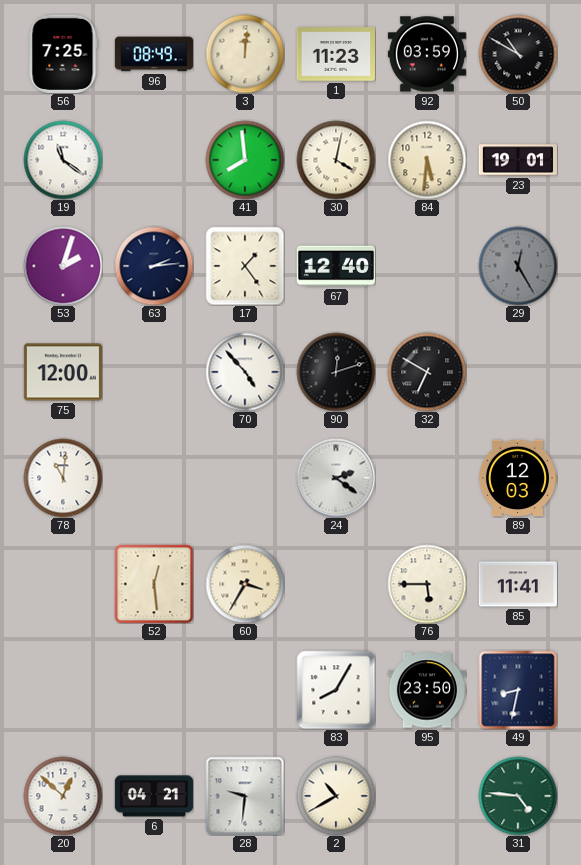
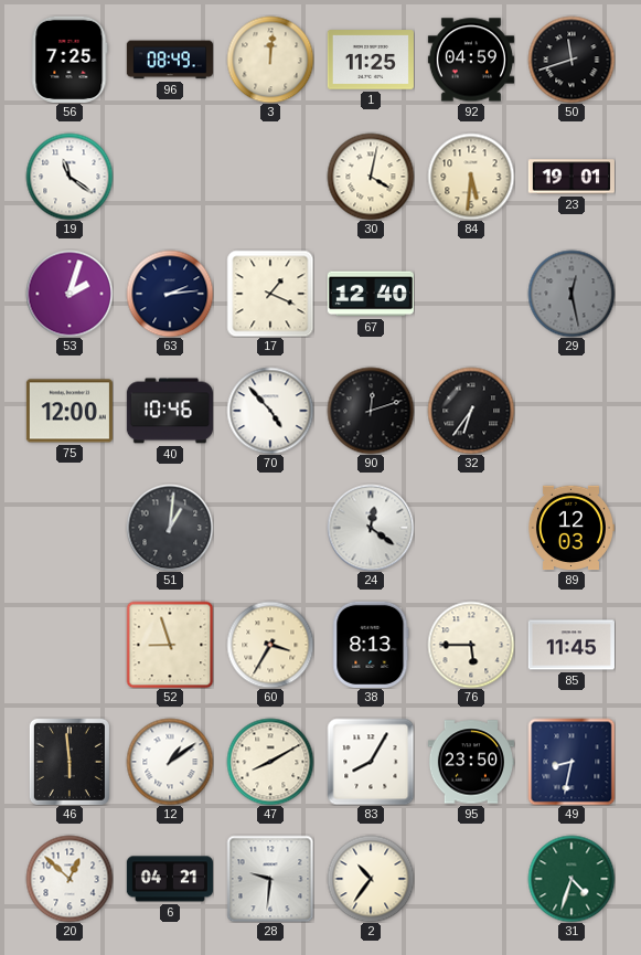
1: 11:23 -> 11:25 (371, 60)
92: 03:59 -> 04:59 (471, 60)
50: 10:50 -> 11:42 (571, 60)
41: 7:59 -> none (245, 160)
17: 1:24 -> 1:19 (270, 294)
29: 12:25 -> 12:28 (571, 294)
40: none -> 10:46 (170, 411)
32: 6:50 -> 6:36 (471, 411)
78: 11:01 -> none (63, 478)
51: none -> 1:01 (170, 528)
24: 2:21 -> 12:21 (371, 528)
52: 12:29 -> 8:57 (170, 645)
38: none -> 8:13 (371, 645)
85: 11:41 -> 11:45 (571, 645)
46: none -> 5:59 (70, 762)
12: none -> 1:09 (170, 762)
47: none -> 8:10 (270, 762)
2: 10:40 -> 10:36 (371, 879)
31: 4:46 -> 4:33 (571, 879)
